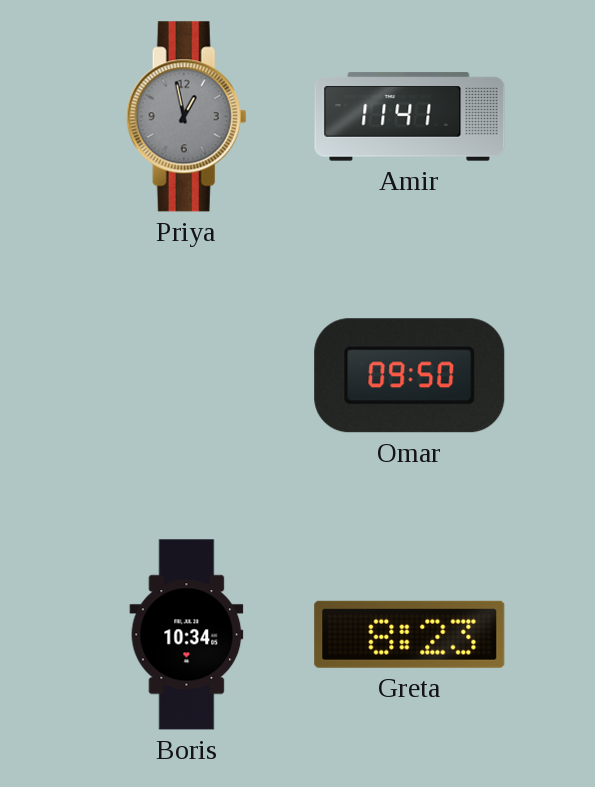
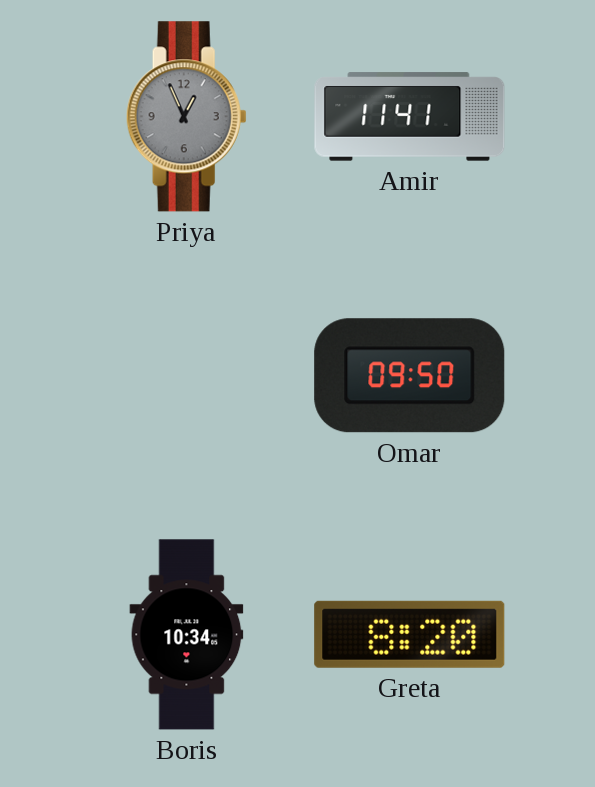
Priya: 12:58 -> 12:56 (186, 117)
Greta: 8:23 -> 8:20 (410, 634)
